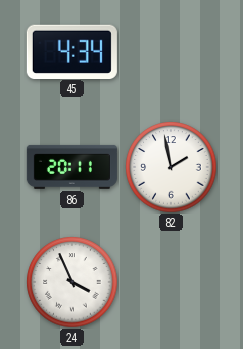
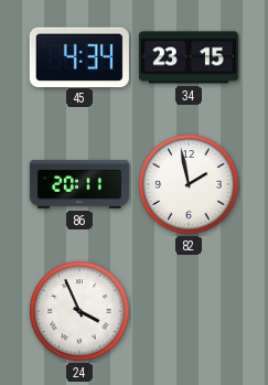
34: none -> 23:15 (189, 57)
